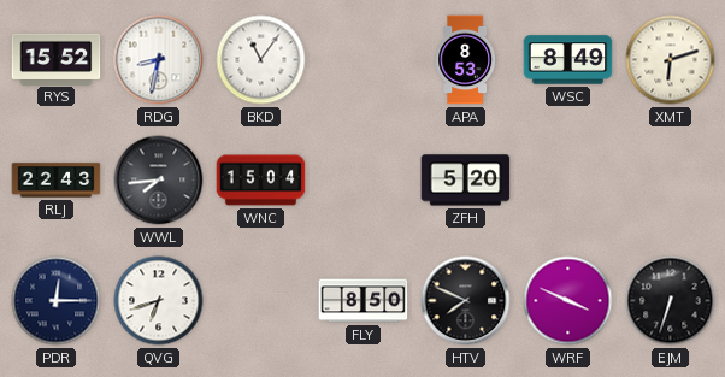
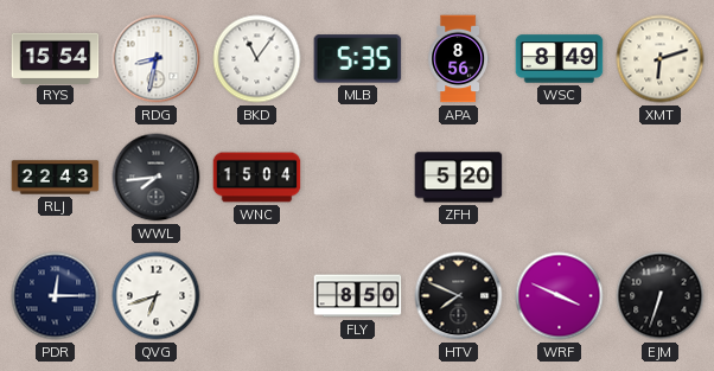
RYS: 15:52 -> 15:54 (56, 58)
MLB: none -> 5:35 (358, 59)
APA: 8:53 -> 8:56 (459, 59)
